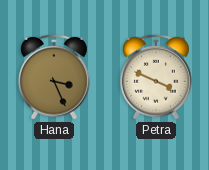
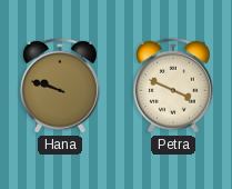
Hana: 3:26 -> 9:48 (60, 86)
